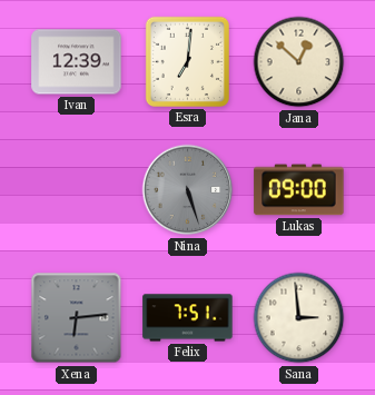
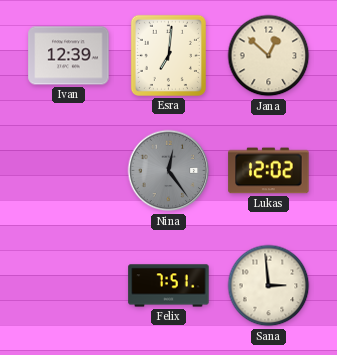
Nina: 5:27 -> 12:24 (169, 171)
Lukas: 09:00 -> 12:02 (269, 171)
Xena: 6:14 -> none (77, 318)
